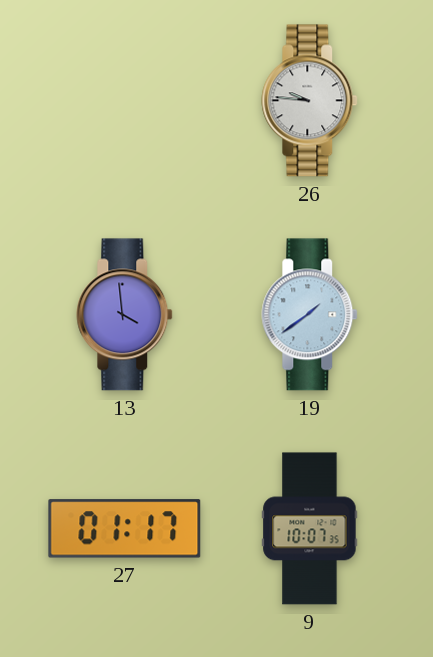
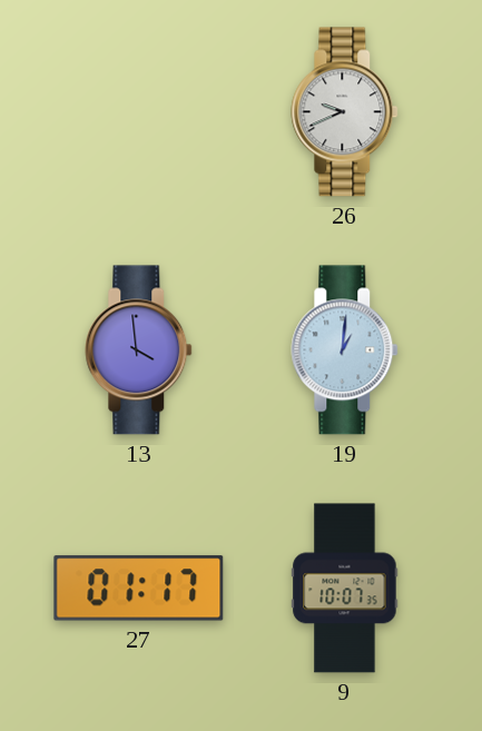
26: 9:46 -> 9:41 (345, 112)
19: 1:39 -> 1:01 (345, 350)
